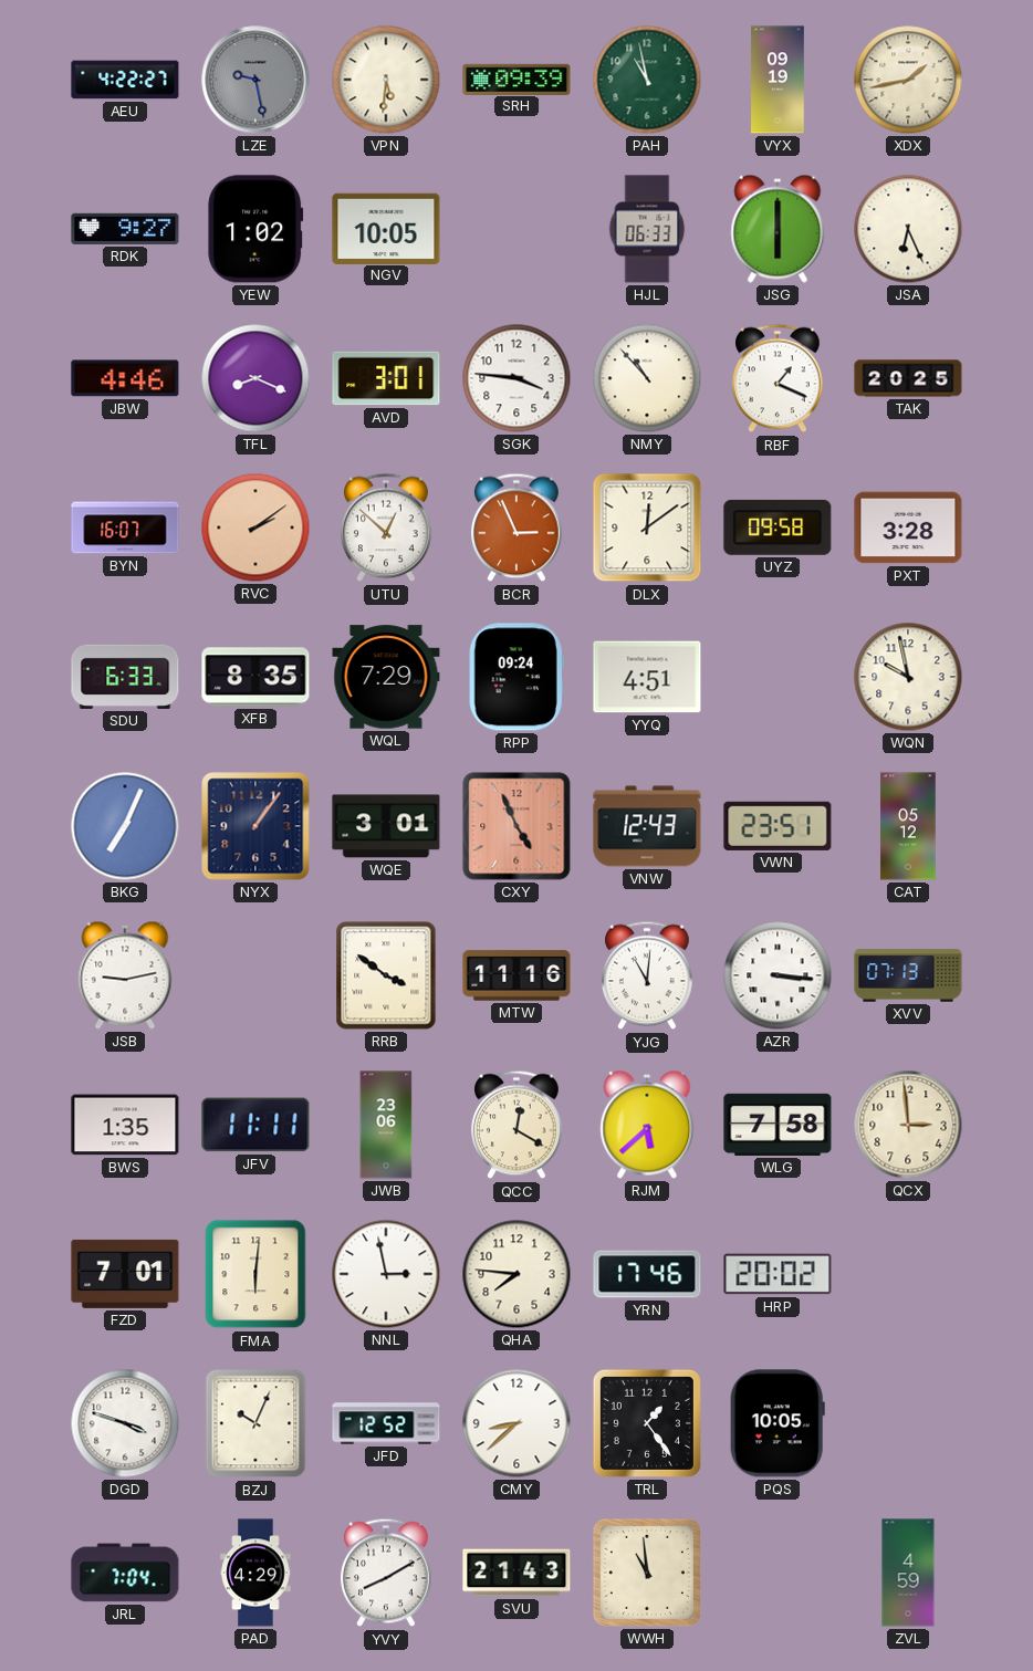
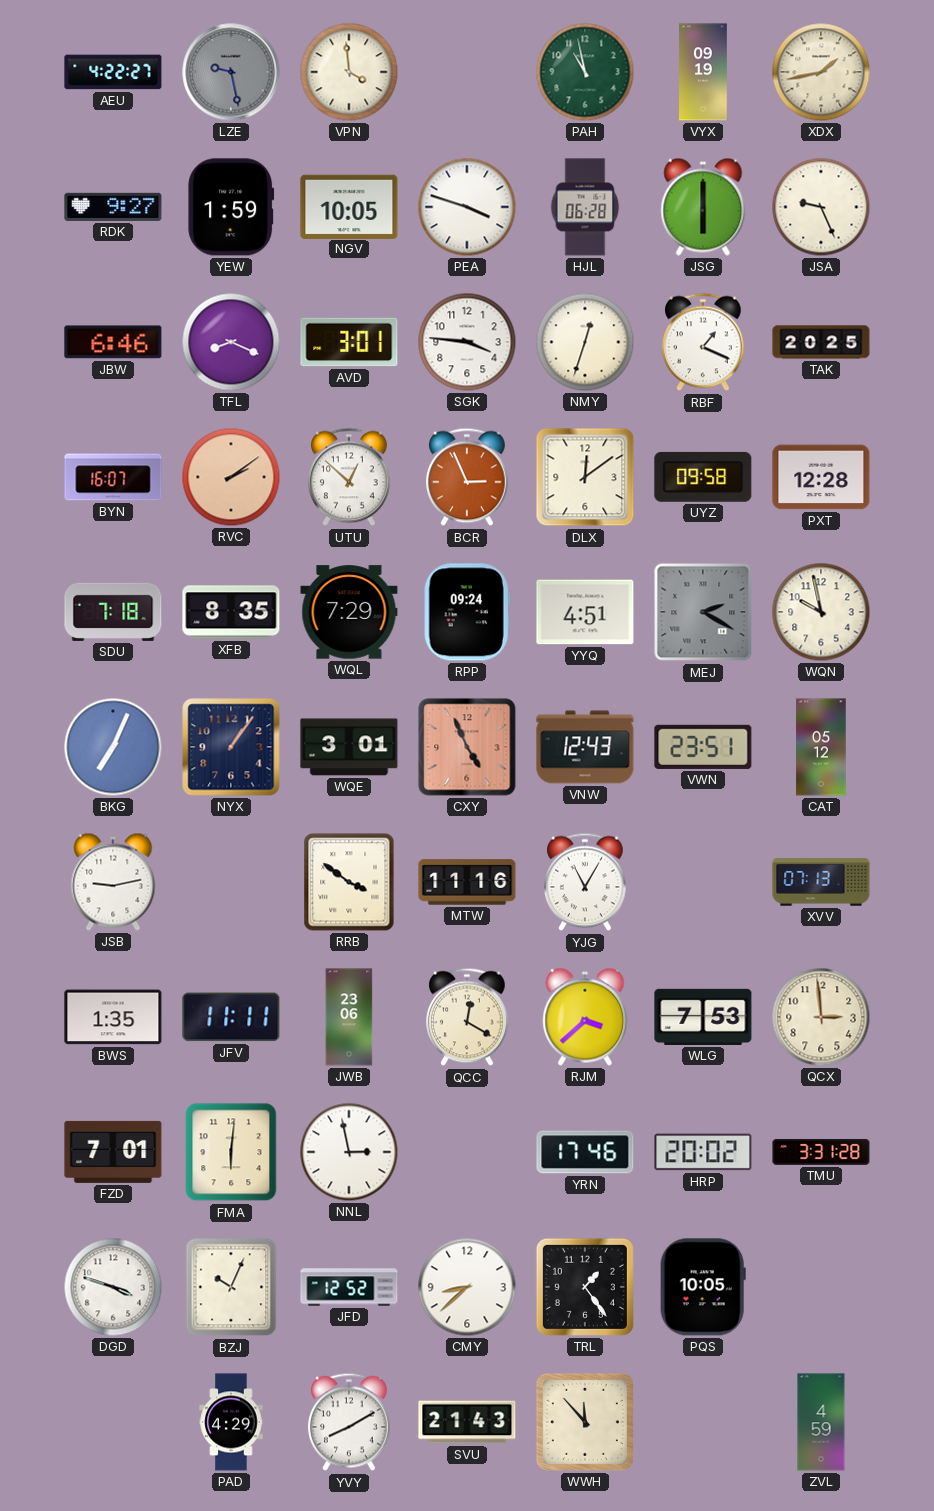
VPN: 5:31 -> 3:59 (349, 72)
SRH: 09:39 -> none (516, 79)
YEW: 1:02 -> 1:59 (231, 207)
PEA: none -> 3:48 (467, 207)
HJL: 06:33 -> 06:28 (585, 207)
JSA: 6:26 -> 9:26 (821, 207)
JBW: 4:46 -> 6:46 (113, 342)
NMY: 10:53 -> 12:33 (585, 342)
PXT: 3:28 -> 12:28 (821, 477)
SDU: 6:33 -> 7:18 (113, 612)
MEJ: none -> 2:20 (703, 612)
YJG: 11:01 -> 11:05 (586, 882)
AZR: 3:16 -> none (778, 975)
RJM: 5:38 -> 3:38 (585, 1017)
WLG: 7:58 -> 7:53 (703, 1017)
QHA: 7:46 -> none (516, 1274)
TMU: none -> 3:31 (821, 1152)
JRL: 7:04 -> none (125, 1573)
WWH: 10:59 -> 11:53 (585, 1422)
